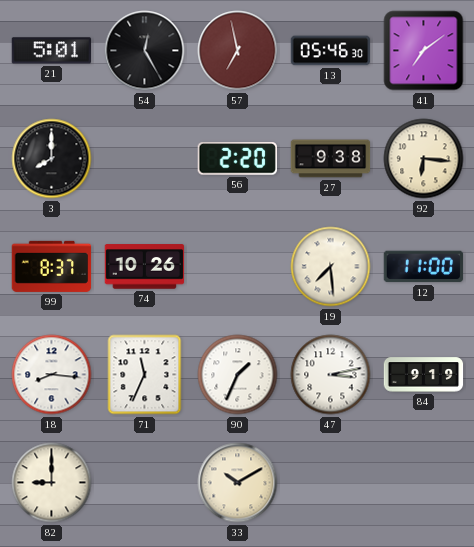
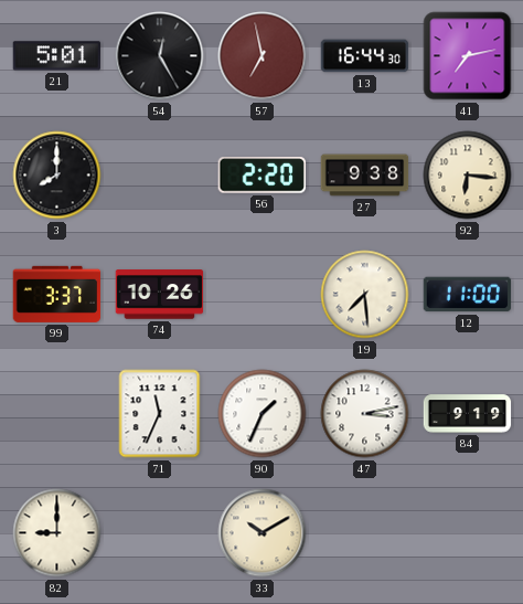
13: 05:46 -> 16:44 (365, 56)
41: 7:09 -> 7:13 (468, 56)
99: 8:37 -> 3:37 (57, 294)
18: 8:16 -> none (52, 375)
